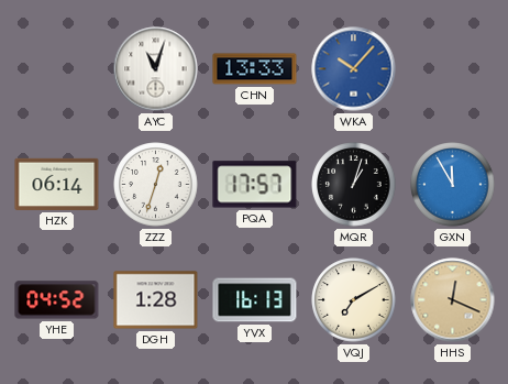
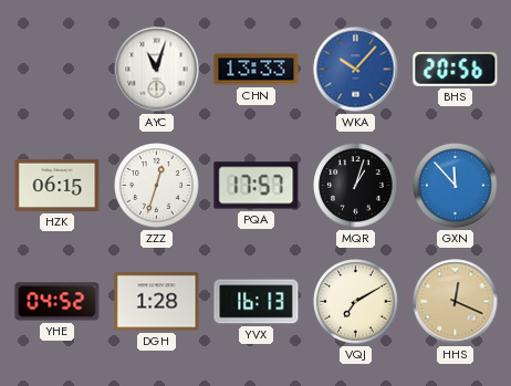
BHS: none -> 20:56 (456, 70)
HZK: 06:14 -> 06:15 (58, 185)
GXN: 11:55 -> 11:53 (456, 186)
